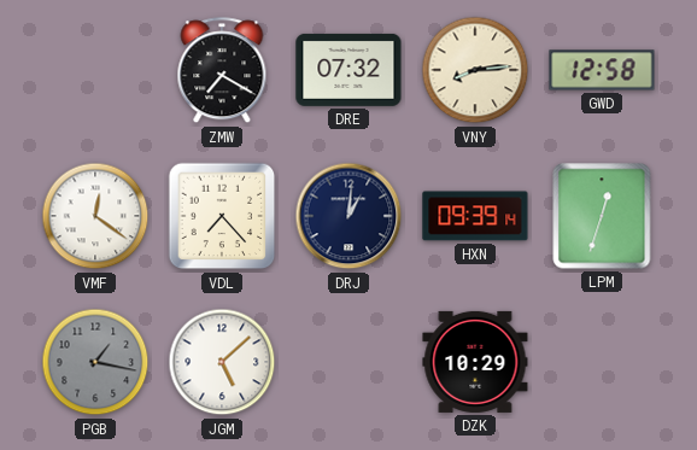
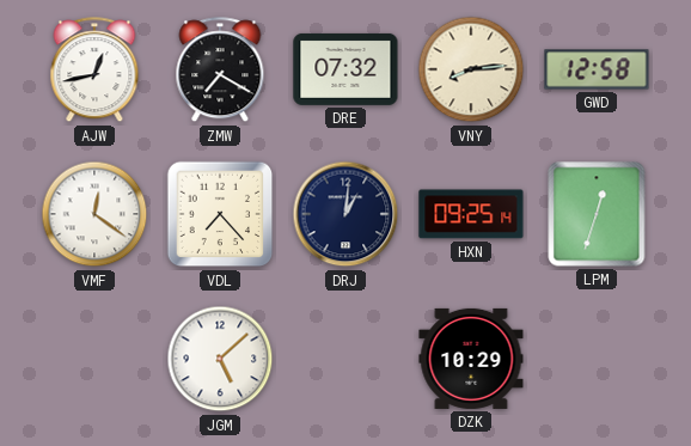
AJW: none -> 12:43 (94, 71)
HXN: 09:39 -> 09:25 (471, 214)
PGB: 1:17 -> none (95, 362)
